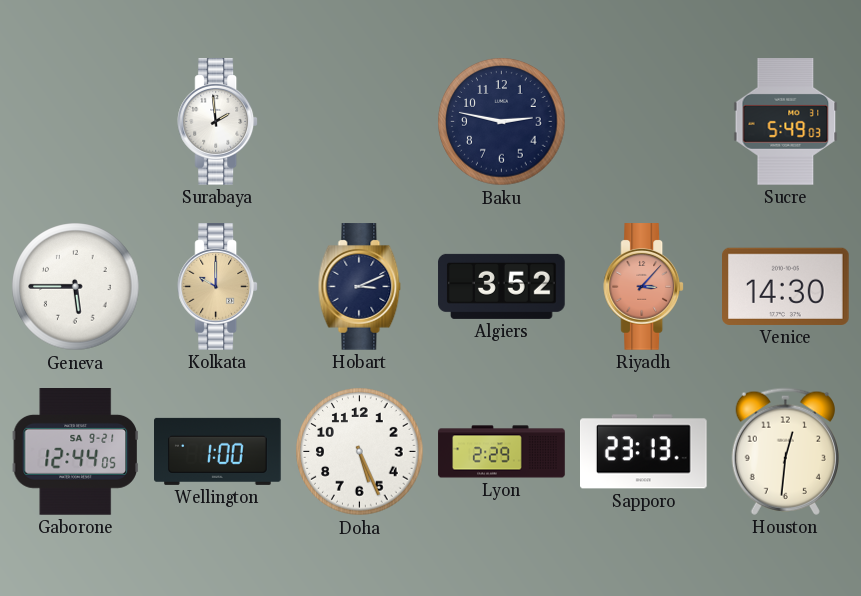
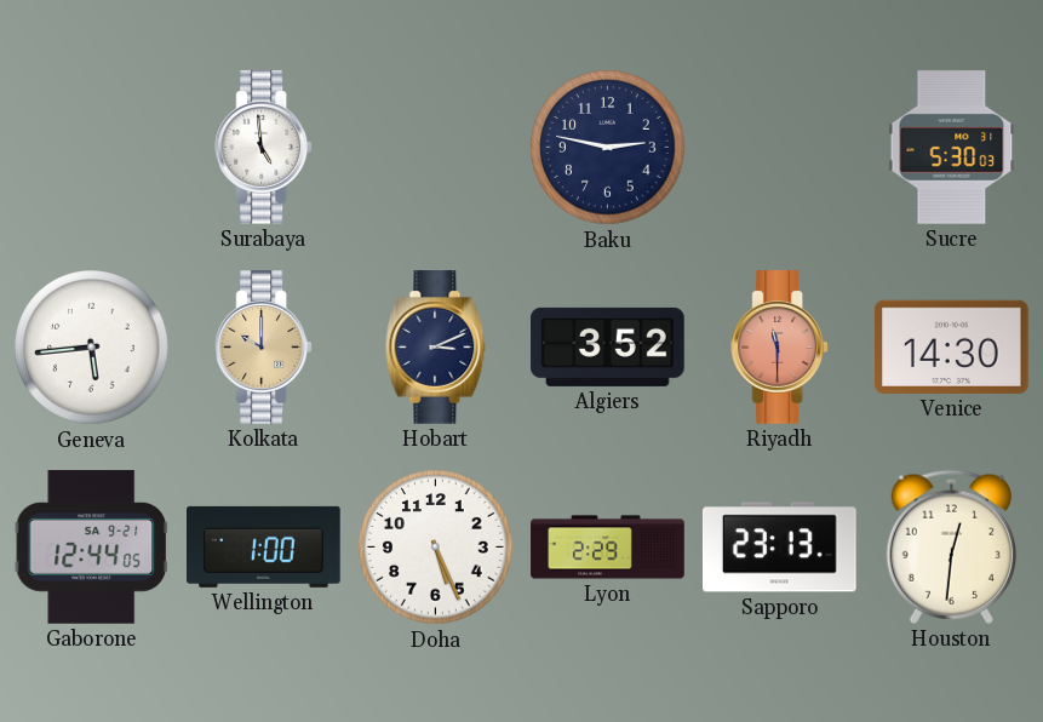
Surabaya: 1:59 -> 4:59 (264, 148)
Sucre: 5:49 -> 5:30 (952, 148)
Geneva: 5:45 -> 5:44 (92, 348)
Riyadh: 3:07 -> 11:30 (780, 348)
